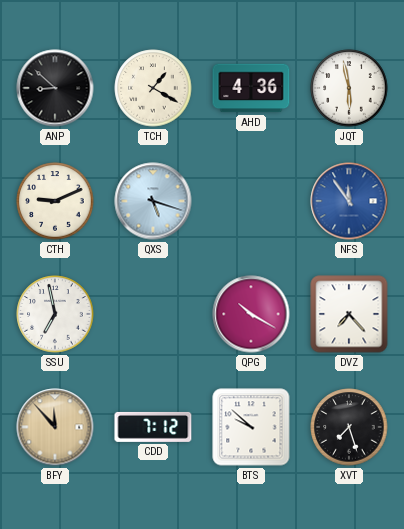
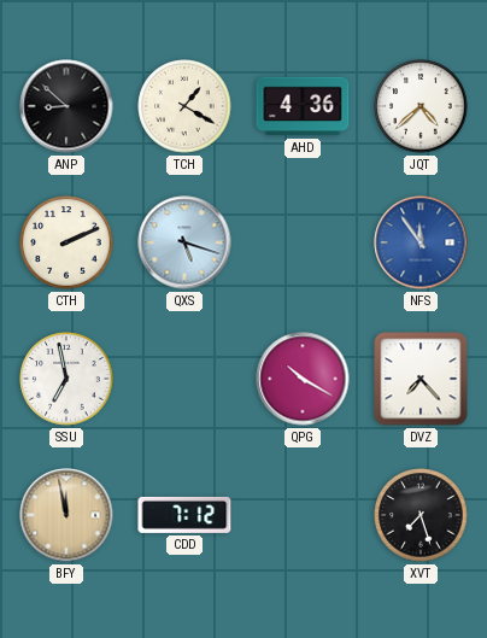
JQT: 5:58 -> 4:38 (421, 106)
CTH: 9:11 -> 2:11 (66, 242)
BFY: 11:53 -> 11:58 (66, 515)
BTS: 9:52 -> none (251, 427)
